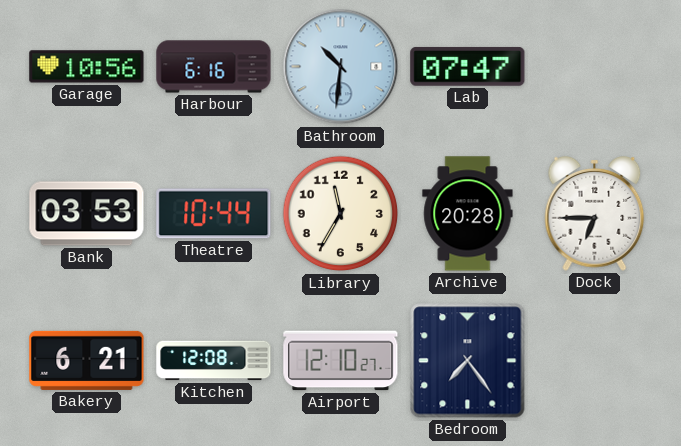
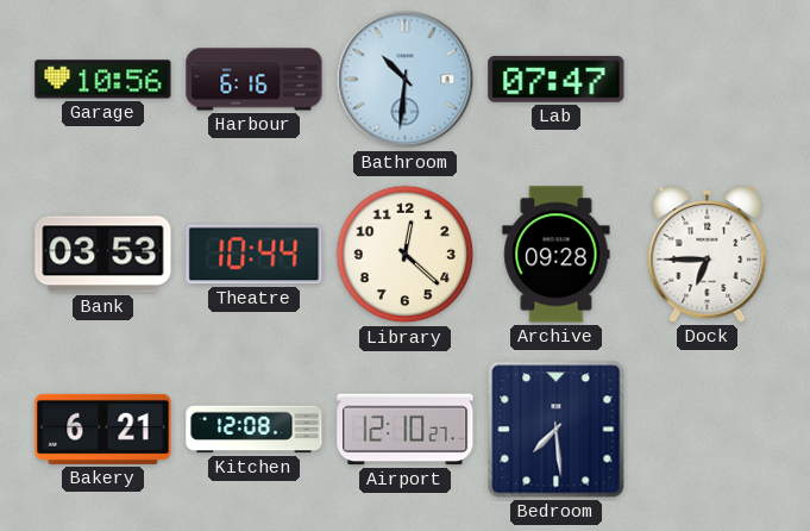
Library: 11:35 -> 12:22 (406, 255)
Archive: 20:28 -> 09:28 (557, 255)
Bedroom: 7:24 -> 7:29 (557, 430)
